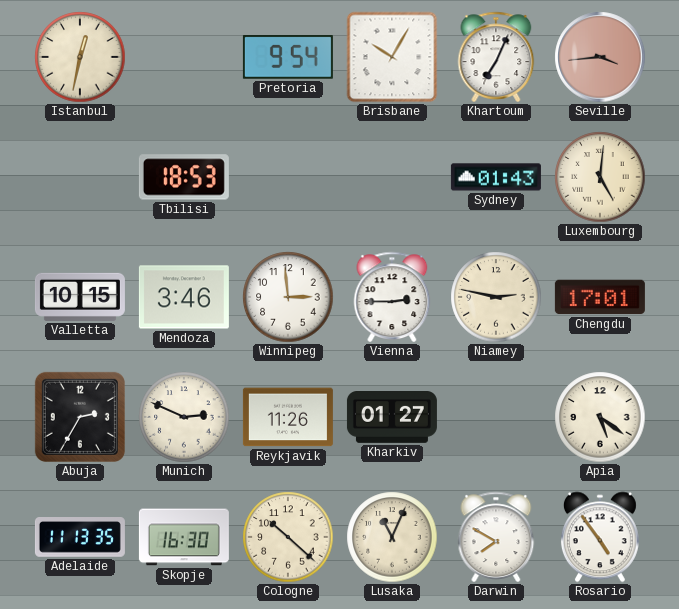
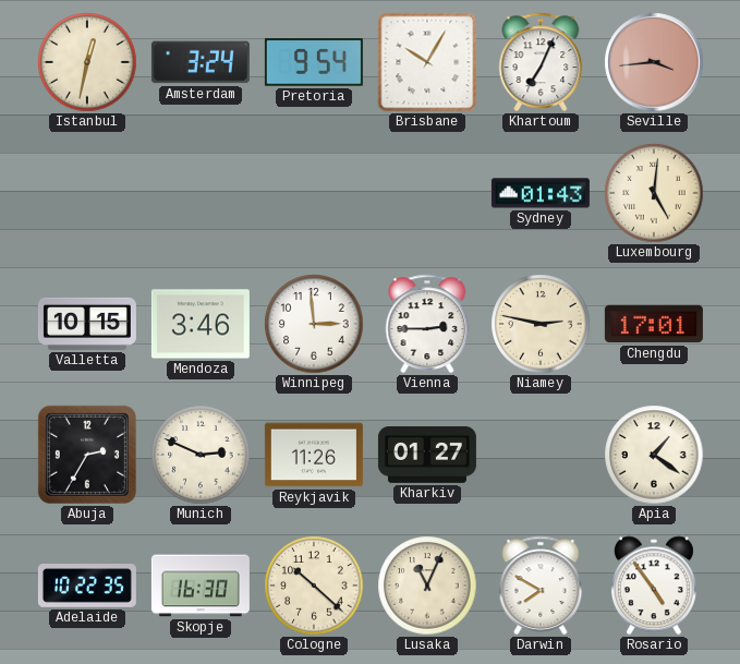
Amsterdam: none -> 3:24 (201, 62)
Tbilisi: 18:53 -> none (184, 177)
Apia: 5:21 -> 1:21 (654, 455)
Adelaide: 11:13 -> 10:22 (87, 585)
